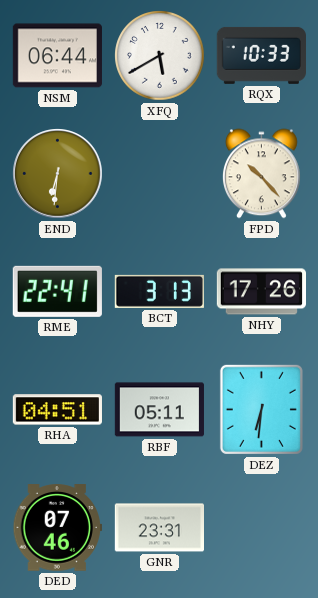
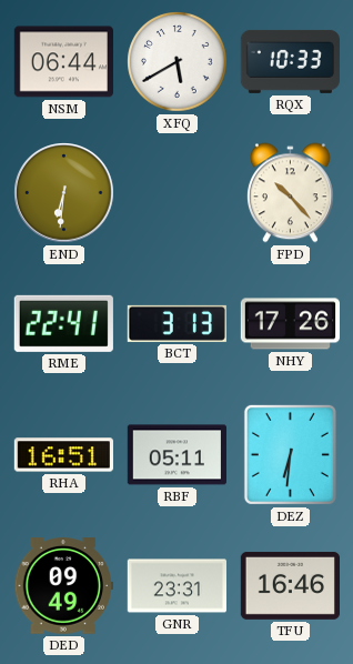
RHA: 04:51 -> 16:51 (63, 455)
DED: 07:46 -> 09:49 (63, 586)
TFU: none -> 16:46 (290, 585)
